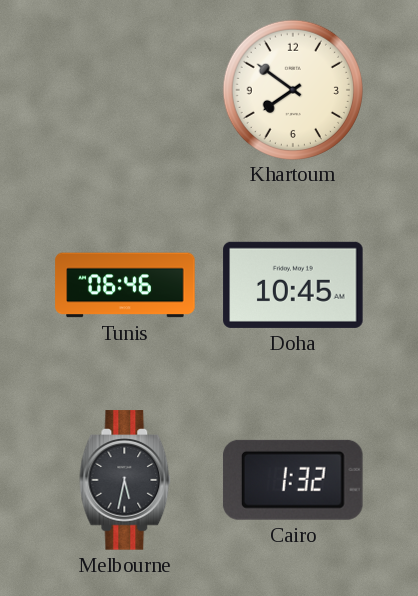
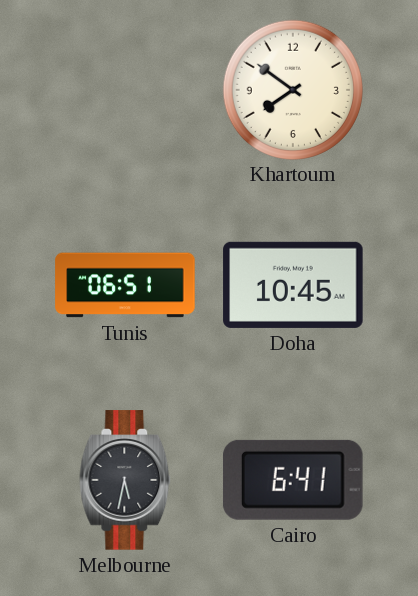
Tunis: 06:46 -> 06:51 (125, 285)
Cairo: 1:32 -> 6:41 (293, 480)
